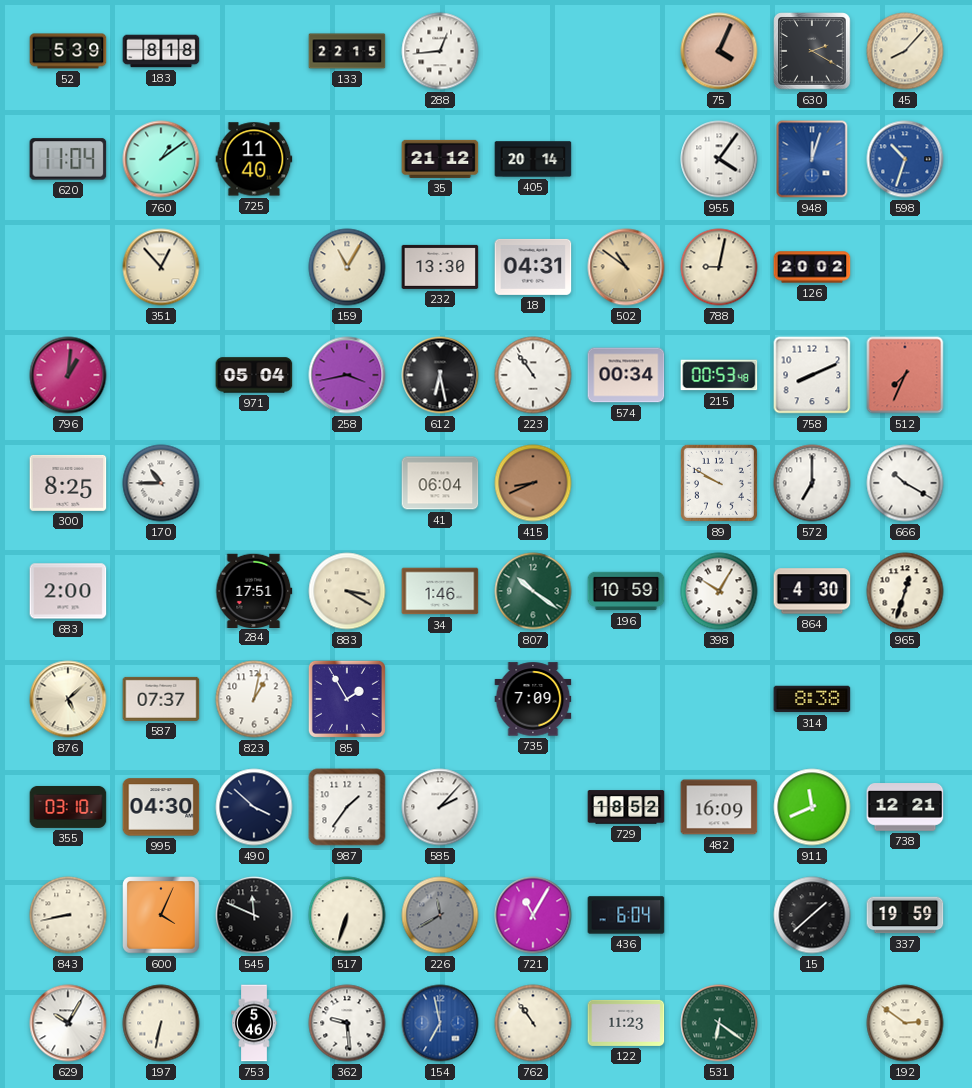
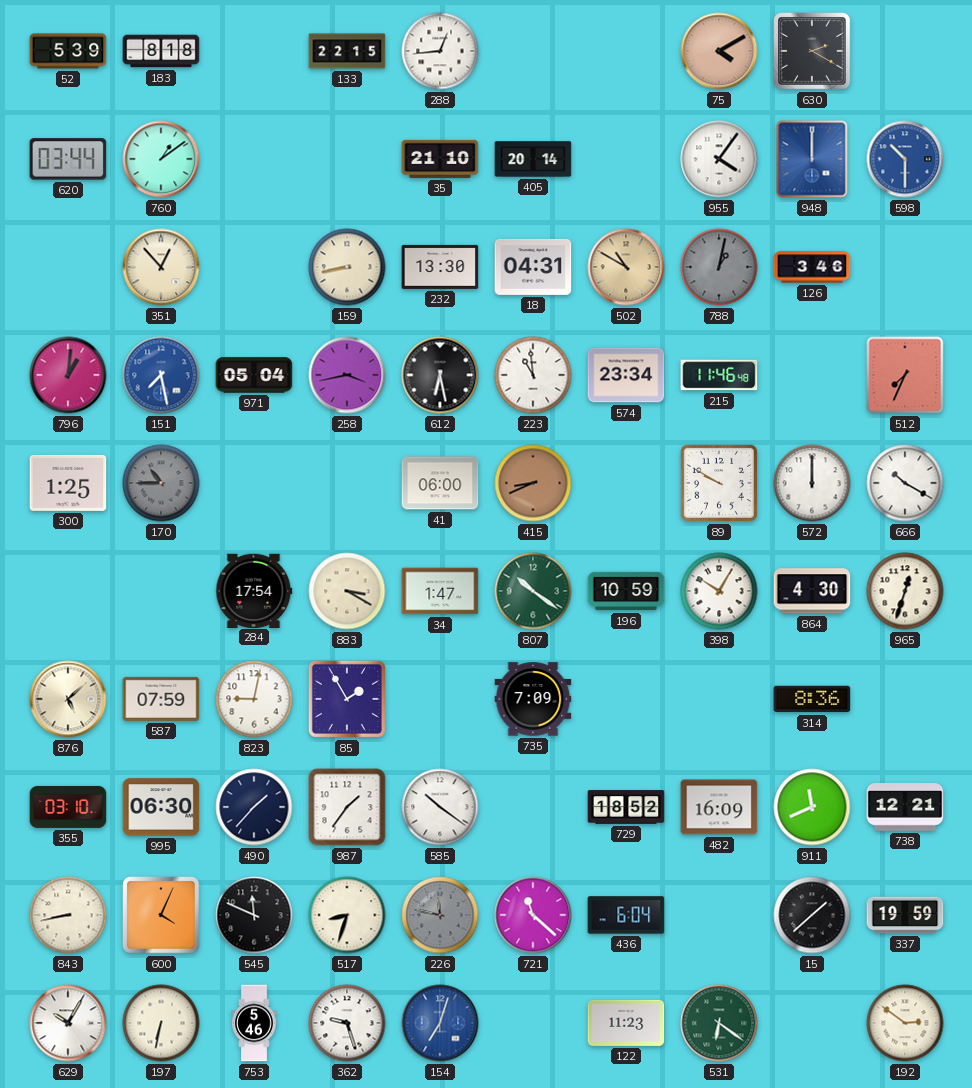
75: 4:04 -> 4:10 (719, 51)
45: 8:07 -> none (905, 51)
620: 11:04 -> 03:44 (68, 159)
725: 11:40 -> none (254, 159)
35: 21:12 -> 21:10 (440, 159)
948: 12:03 -> 12:00 (812, 159)
598: 10:33 -> 10:30 (905, 159)
159: 11:05 -> 8:43 (347, 267)
502: 10:51 -> 10:50 (626, 267)
788: 9:02 -> 1:02 (719, 267)
788 dial: cream -> grey (719, 267)
126: 20:02 -> 3:46 (812, 267)
151: none -> 7:28 (161, 375)
223: 10:54 -> 10:59 (533, 375)
574: 00:34 -> 23:34 (626, 375)
215: 00:53 -> 11:46 (719, 375)
758: 8:11 -> none (812, 375)
300: 8:25 -> 1:25 (68, 483)
170 dial: white -> grey (161, 483)
41: 06:04 -> 06:00 (440, 483)
572: 7:00 -> 12:00 (812, 483)
683: 2:00 -> none (68, 591)
284: 17:51 -> 17:54 (254, 590)
34: 1:46 -> 1:47 (440, 591)
587: 07:37 -> 07:59 (161, 699)
823: 1:02 -> 9:02 (254, 699)
314: 8:38 -> 8:36 (812, 699)
995: 04:30 -> 06:30 (161, 807)
490: 3:52 -> 1:37 (254, 807)
585: 2:07 -> 10:21 (440, 807)
517: 6:33 -> 8:33 (347, 915)
226: 11:40 -> 11:47 (440, 915)
721: 11:05 -> 11:22 (533, 915)
362: 9:29 -> 9:27 (347, 1023)
154: 6:58 -> 7:03 (440, 1023)
762: 10:54 -> none (533, 1023)
